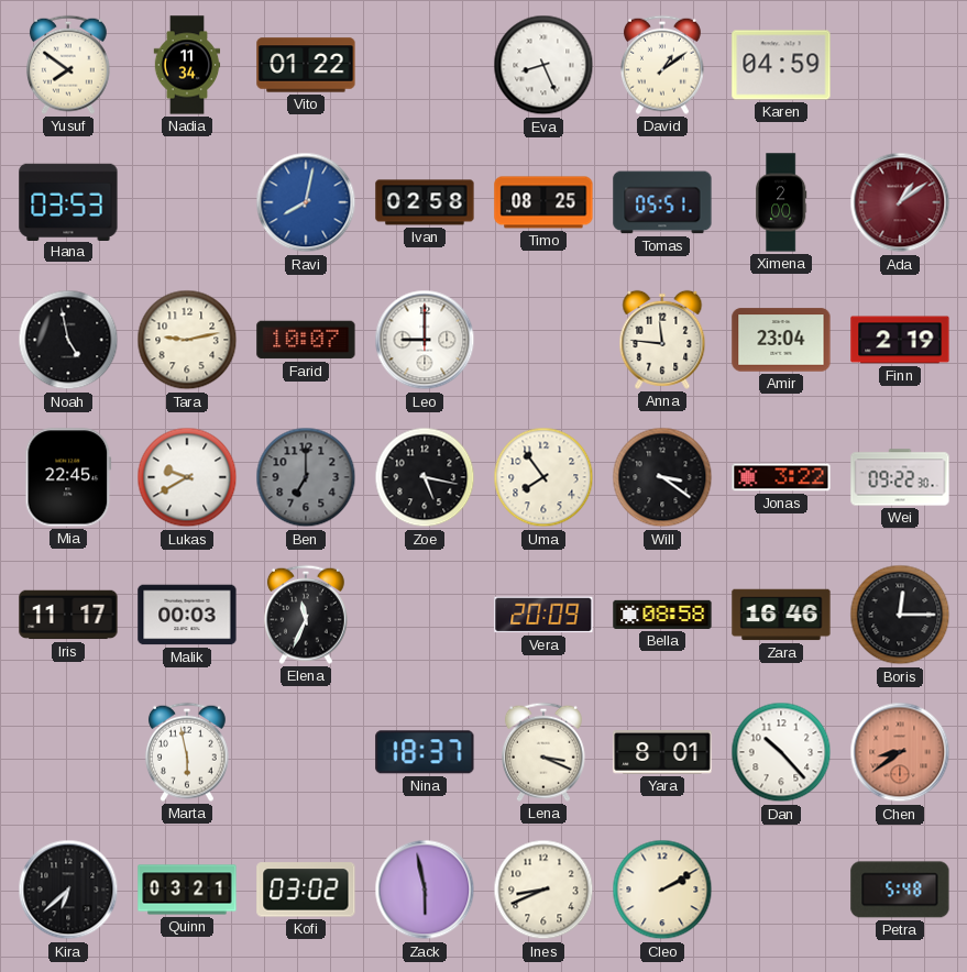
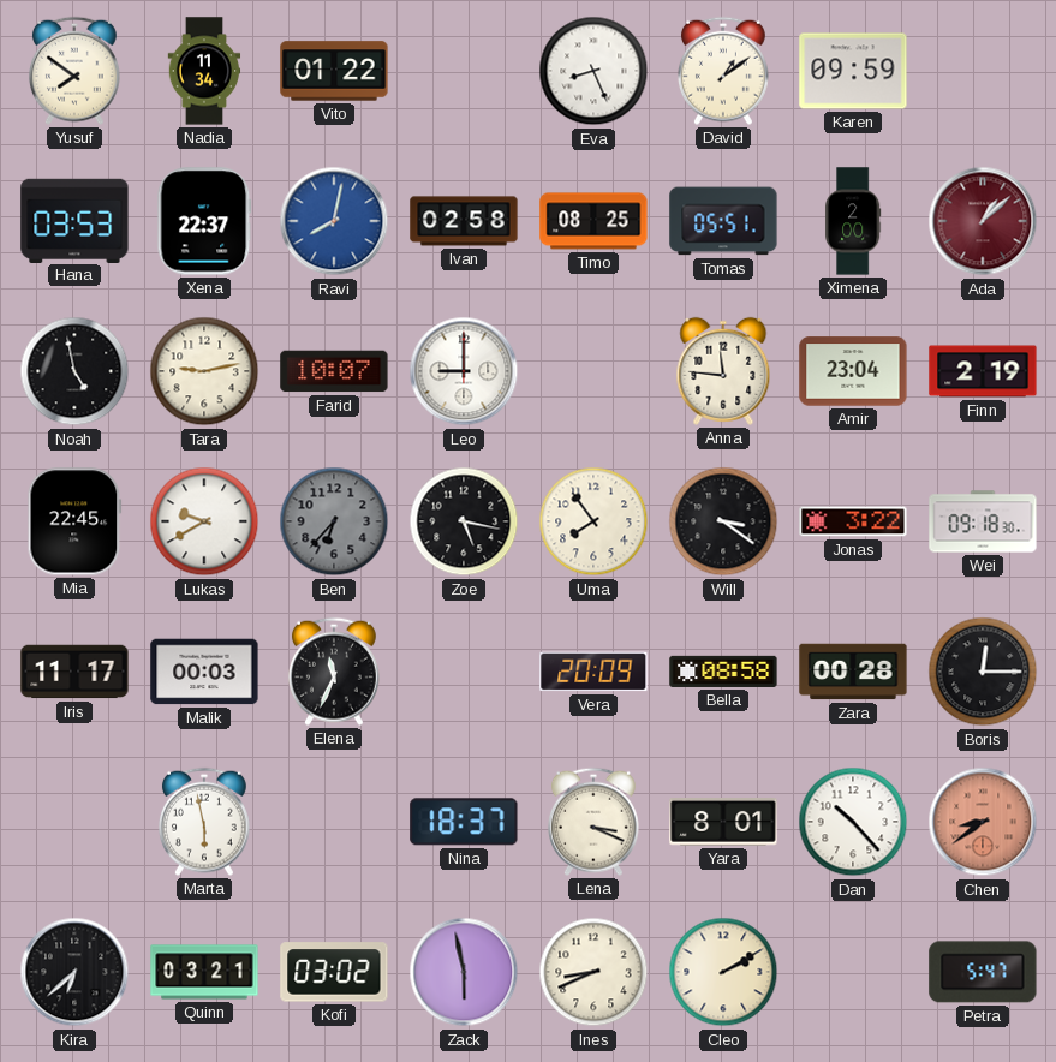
Karen: 04:59 -> 09:59 (853, 71)
Xena: none -> 22:37 (204, 221)
Ada: 1:09 -> 1:08 (983, 221)
Ben: 7:00 -> 6:37 (334, 521)
Wei: 09:22 -> 09:18 (983, 521)
Zara: 16:46 -> 00:28 (853, 672)
Petra: 5:48 -> 5:47 (983, 972)
